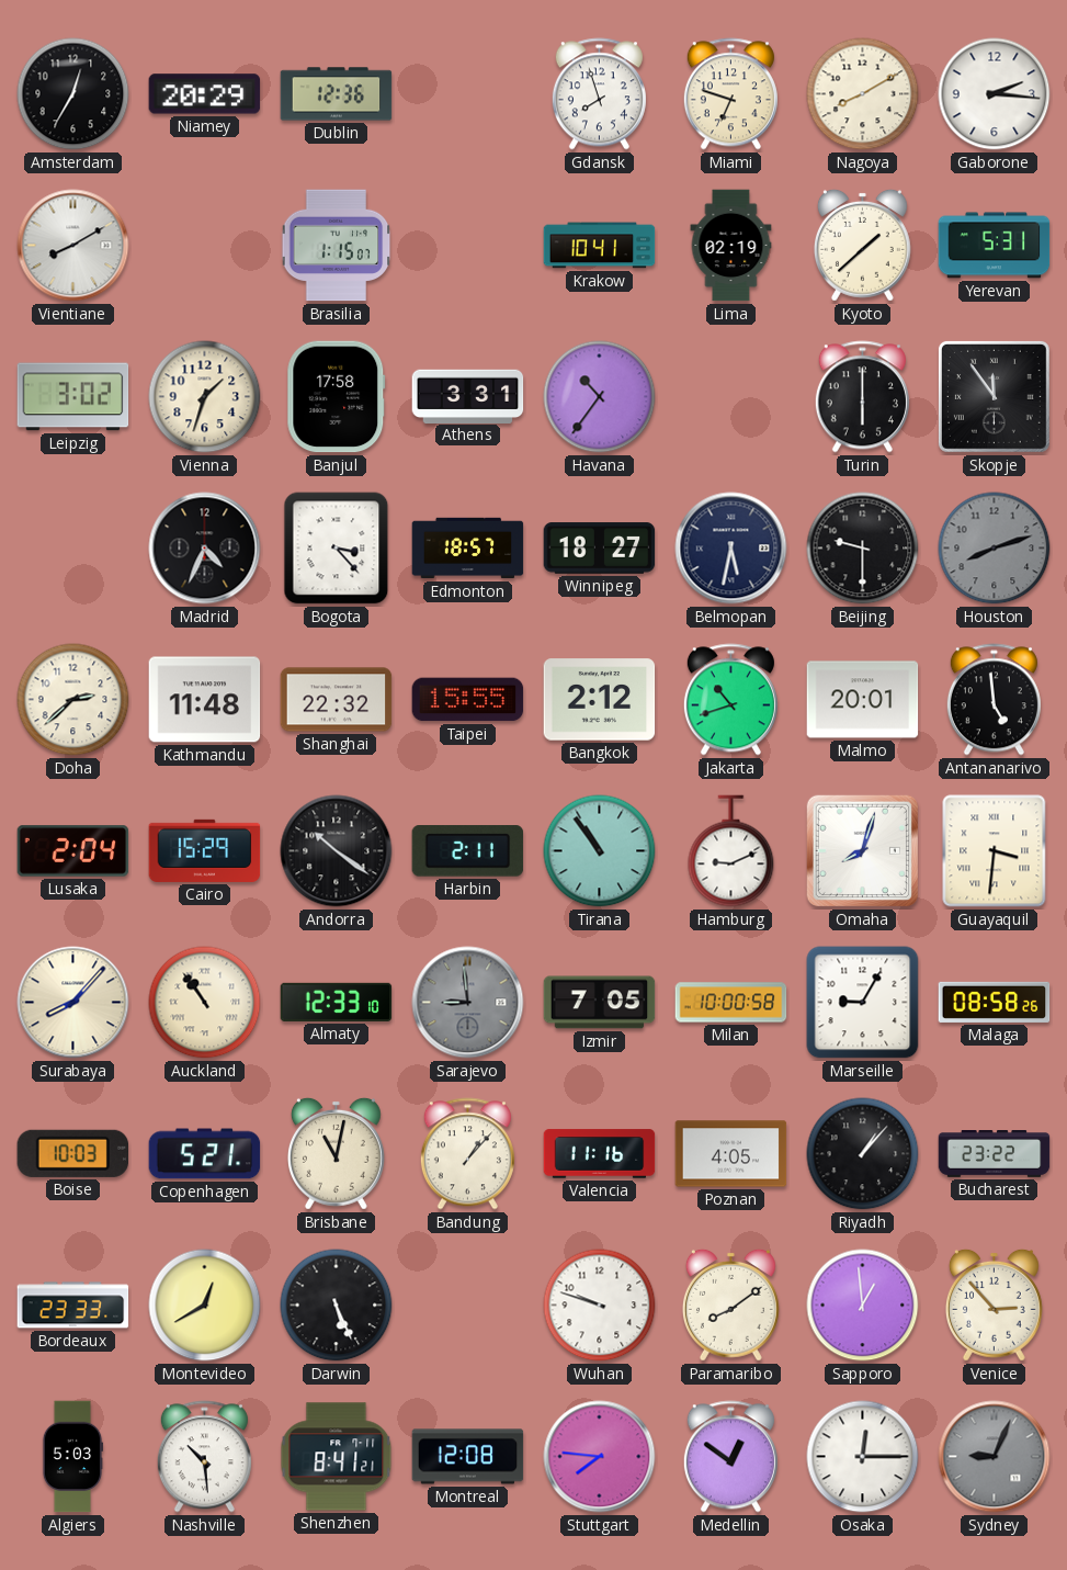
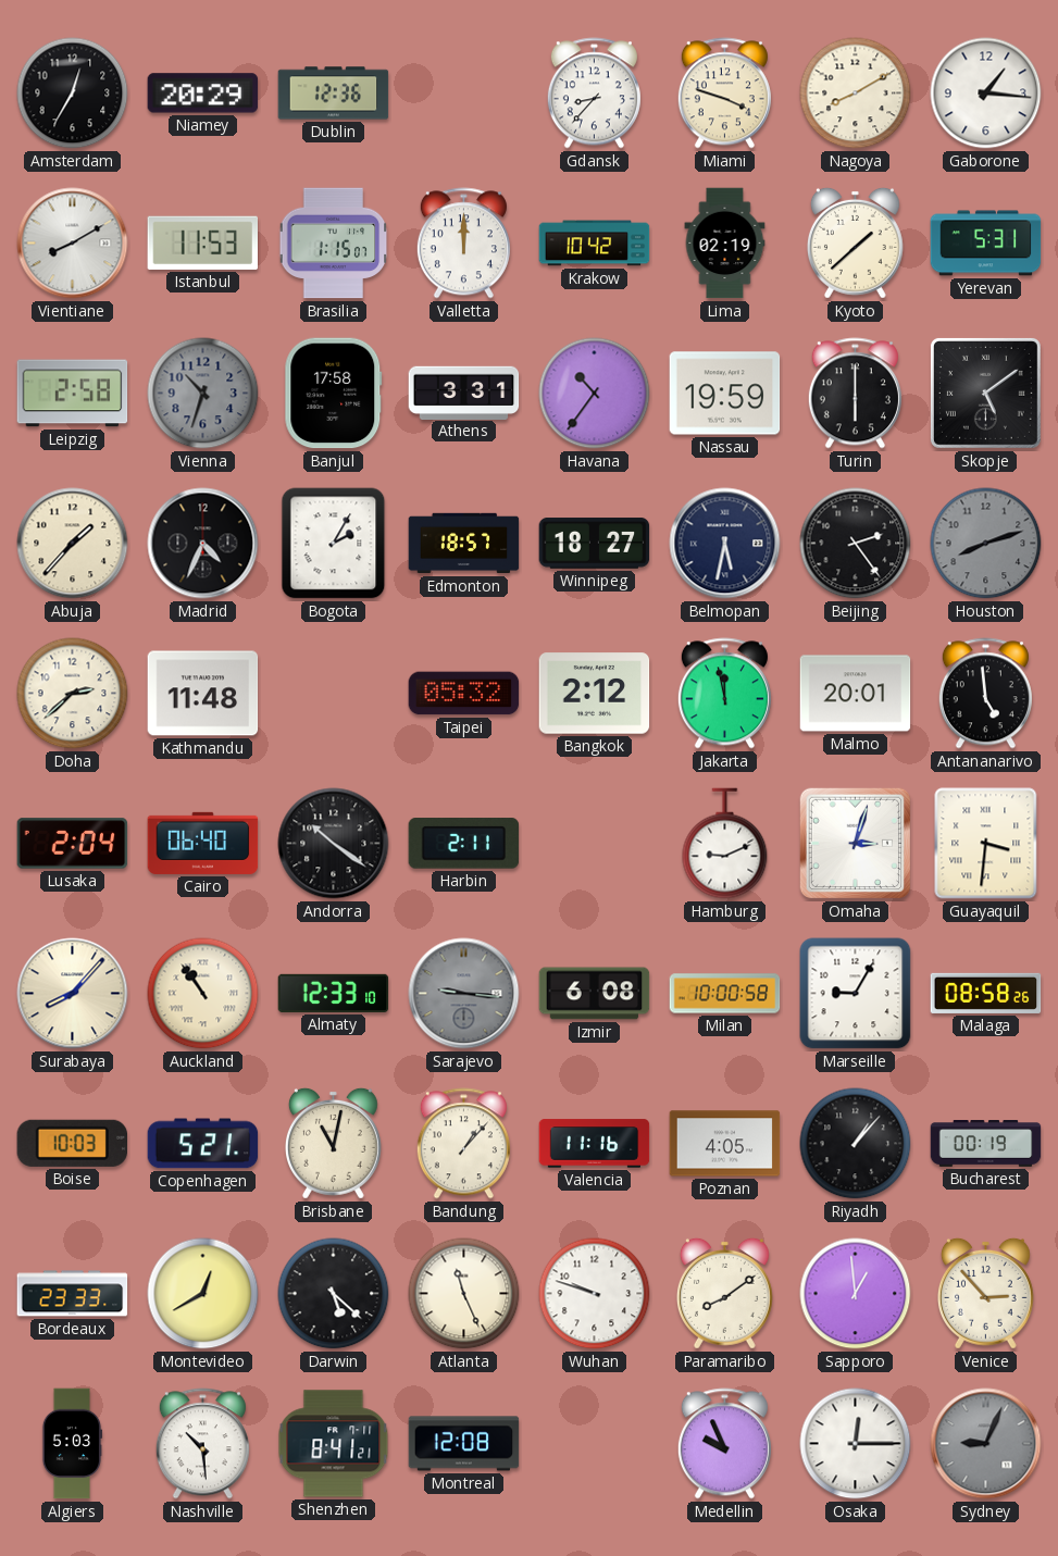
Gdansk: 7:57 -> 8:37 (594, 94)
Miami: 6:48 -> 3:48 (724, 94)
Gaborone: 2:16 -> 1:16 (986, 94)
Istanbul: none -> 11:53 (202, 242)
Valletta: none -> 12:00 (463, 244)
Krakow: 10:41 -> 10:42 (595, 244)
Leipzig: 3:02 -> 2:58 (73, 394)
Vienna: 1:33 -> 10:33 (203, 394)
Vienna dial: cream -> grey (203, 394)
Nassau: none -> 19:59 (725, 394)
Skopje: 11:54 -> 5:09 (985, 393)
Abuja: none -> 1:37 (73, 544)
Bogota: 3:23 -> 2:05 (334, 544)
Beijing: 9:30 -> 2:24 (856, 544)
Shanghai: 22:32 -> none (337, 700)
Taipei: 15:55 -> 05:32 (464, 694)
Jakarta: 10:42 -> 11:58 (724, 694)
Cairo: 15:29 -> 06:40 (203, 843)
Tirana: 10:54 -> none (600, 851)
Omaha: 8:03 -> 3:03 (855, 843)
Sarajevo: 8:59 -> 9:16 (464, 994)
Izmir: 7:05 -> 6:08 (595, 994)
Bucharest: 23:22 -> 00:19 (986, 1144)
Darwin: 5:26 -> 5:22 (334, 1294)
Atlanta: none -> 11:26 (464, 1294)
Stuttgart: 7:46 -> none (600, 1457)
Medellin: 12:51 -> 9:56 (724, 1444)
